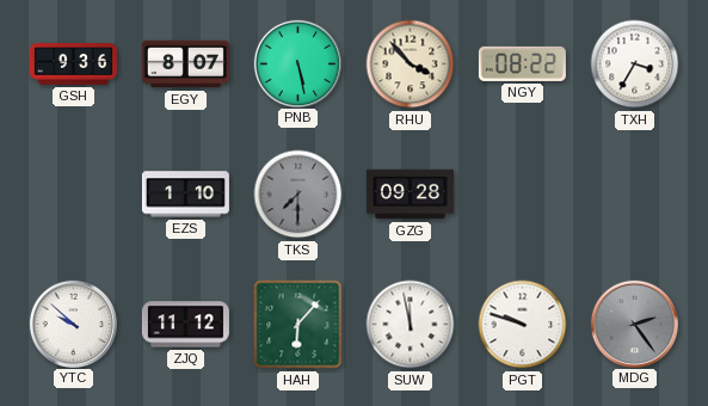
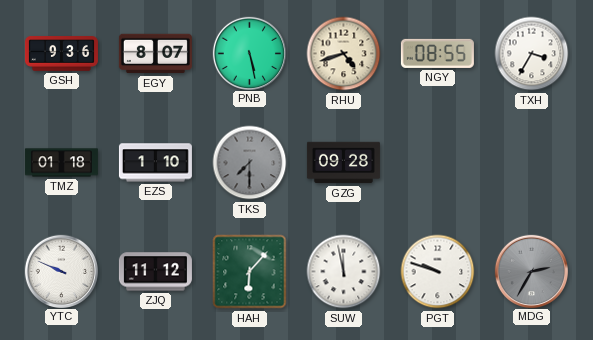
RHU: 3:53 -> 4:42 (344, 54)
NGY: 08:22 -> 08:55 (437, 53)
TMZ: none -> 01:18 (61, 163)
YTC: 9:52 -> 9:49 (61, 271)
MDG: 2:24 -> 2:35 (531, 271)
